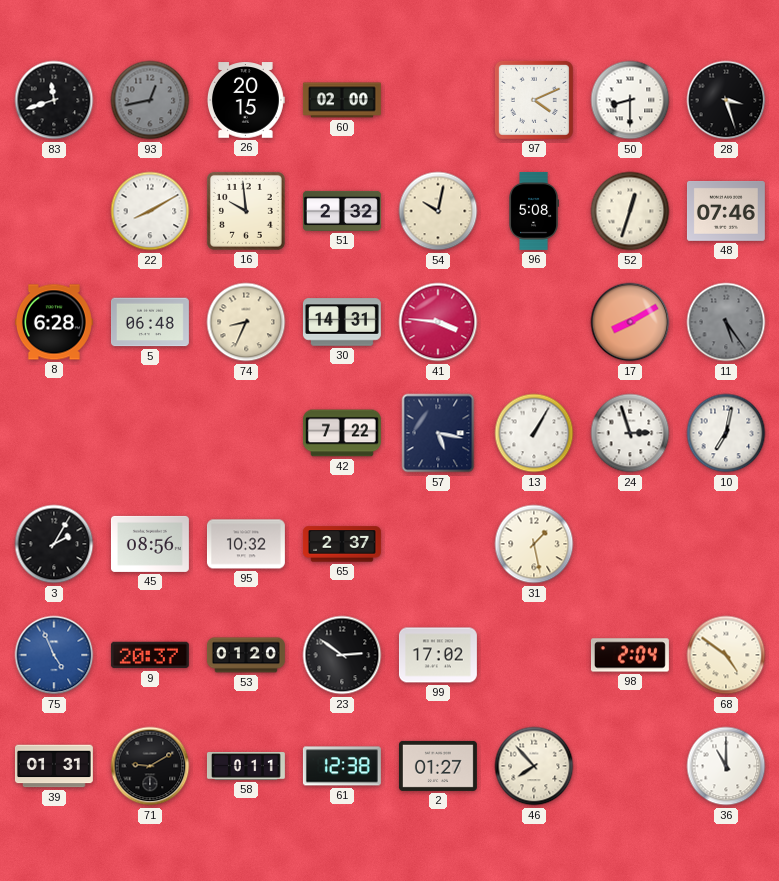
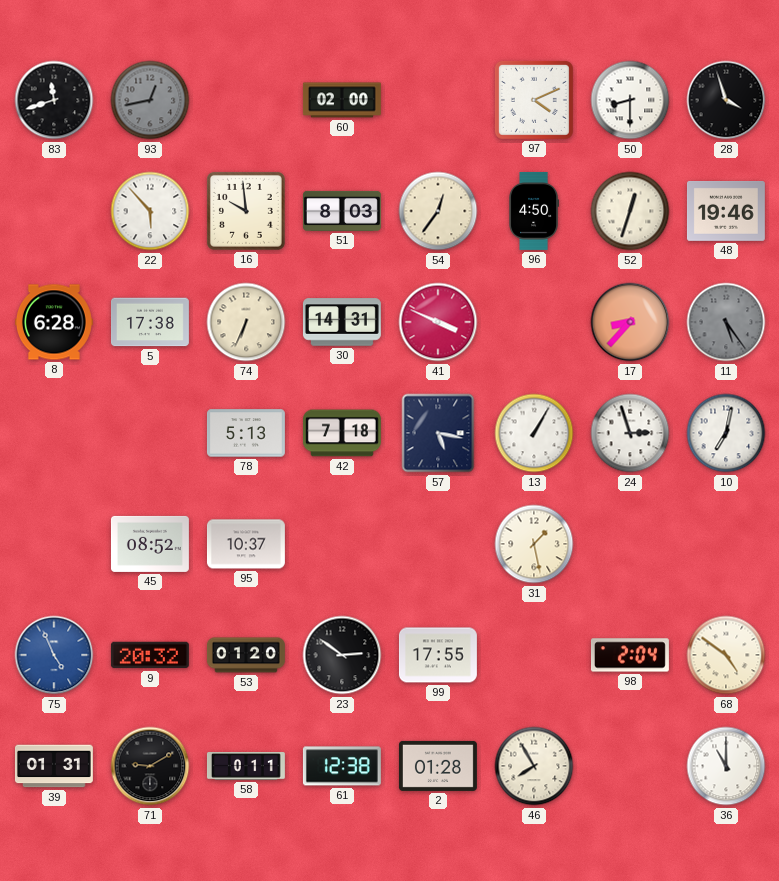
26: 20:15 -> none (245, 100)
28: 3:27 -> 3:57 (726, 100)
22: 8:10 -> 5:53 (150, 211)
51: 2:32 -> 8:03 (342, 211)
54: 10:02 -> 12:36 (438, 211)
96: 5:08 -> 4:50 (534, 211)
48: 07:46 -> 19:46 (726, 211)
5: 06:48 -> 17:38 (150, 322)
74: 8:34 -> 6:34 (246, 322)
41: 3:46 -> 3:49 (438, 322)
17: 8:10 -> 8:37 (630, 322)
78: none -> 5:13 (246, 433)
42: 7:22 -> 7:18 (342, 433)
3: 2:05 -> none (54, 544)
45: 08:56 -> 08:52 (150, 544)
95: 10:32 -> 10:37 (246, 544)
65: 2:37 -> none (342, 544)
9: 20:37 -> 20:32 (150, 655)
99: 17:02 -> 17:55 (438, 655)
2: 01:27 -> 01:28 (438, 766)
46: 7:53 -> 7:55 (534, 766)
